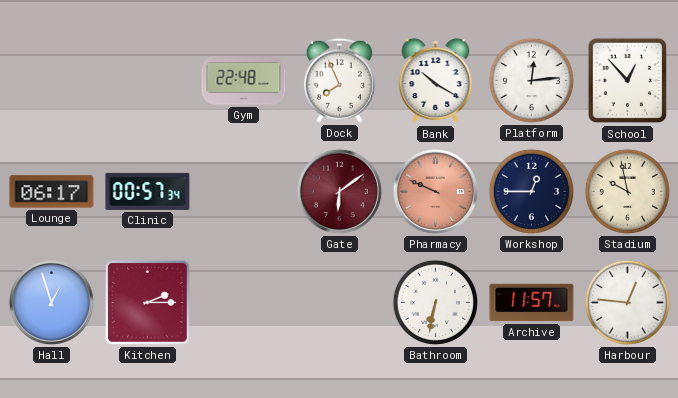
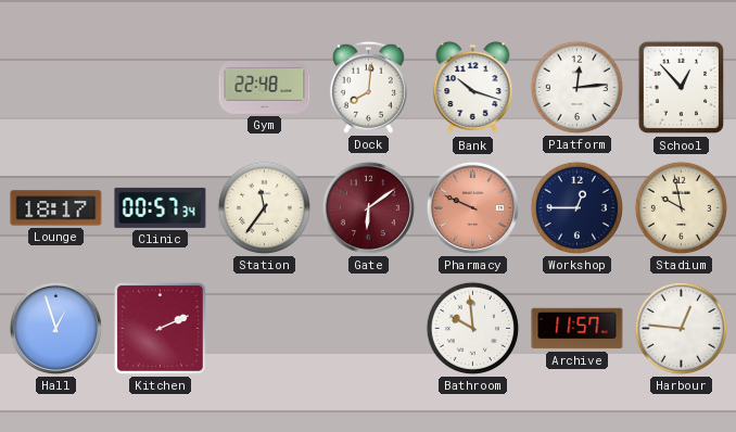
Dock: 7:56 -> 8:01 (368, 87)
Bank: 10:20 -> 10:18 (473, 88)
Lounge: 06:17 -> 18:17 (56, 208)
Station: none -> 11:36 (264, 207)
Kitchen: 2:15 -> 2:11 (160, 328)
Bathroom: 6:32 -> 9:59 (472, 328)
